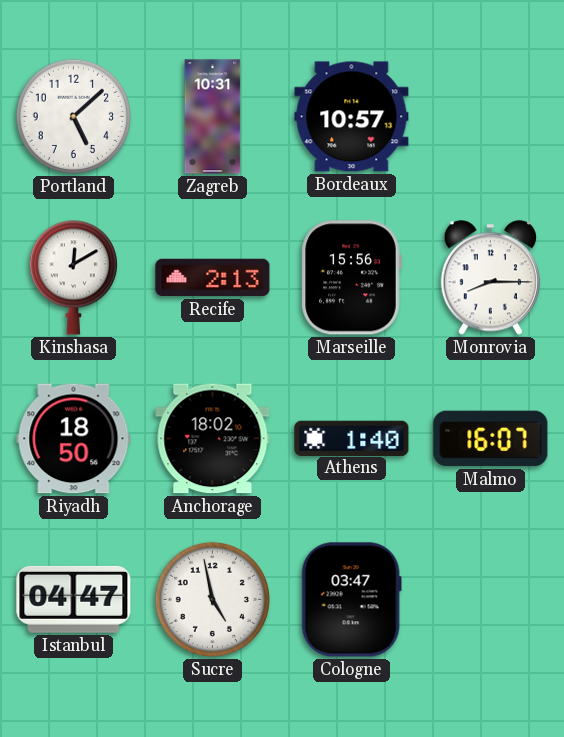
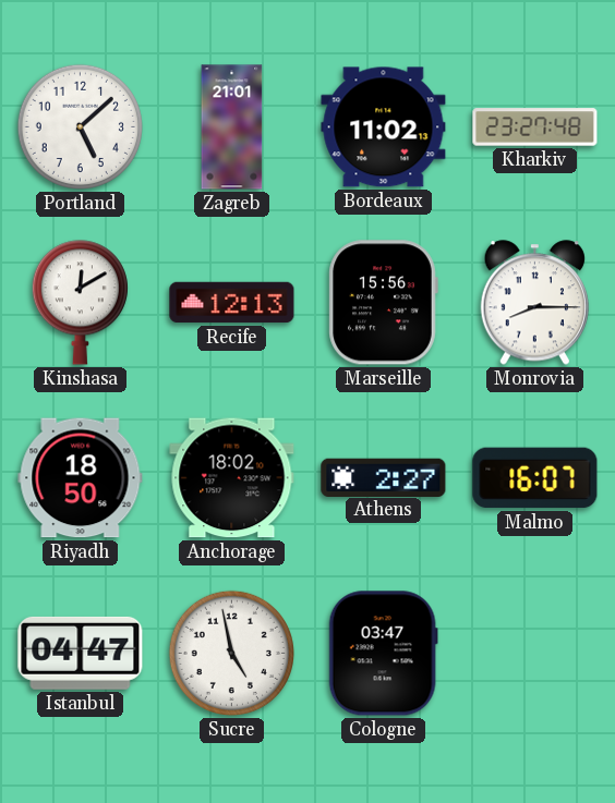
Zagreb: 10:31 -> 21:01 (232, 127)
Bordeaux: 10:57 -> 11:02 (384, 127)
Kharkiv: none -> 23:27 (535, 127)
Recife: 2:13 -> 12:13 (232, 303)
Athens: 1:40 -> 2:27 (384, 477)
